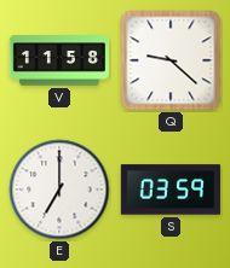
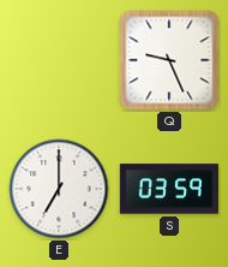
V: 11:58 -> none (58, 60)
Q: 9:22 -> 9:26 (169, 60)
